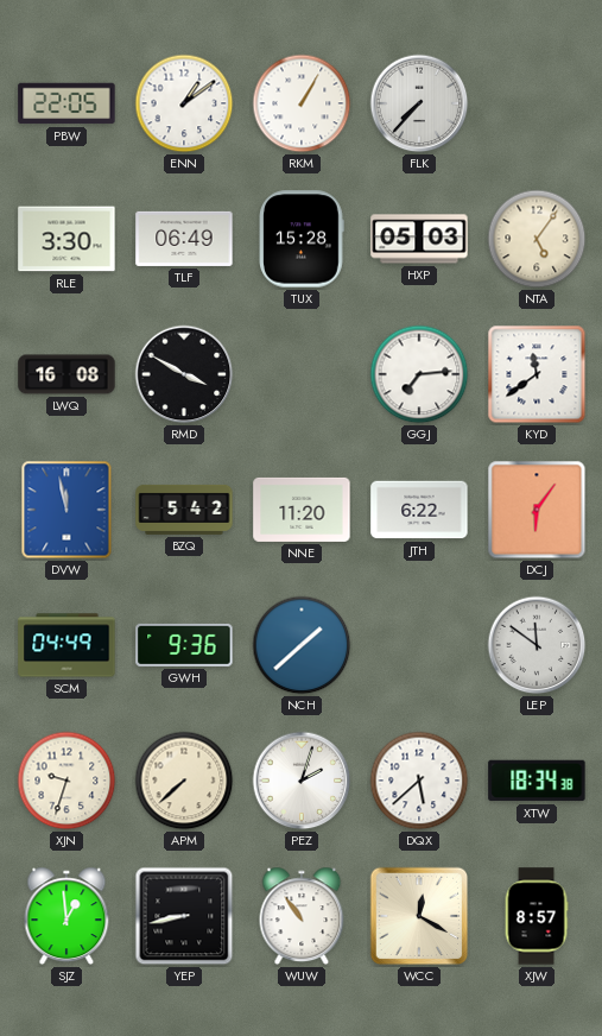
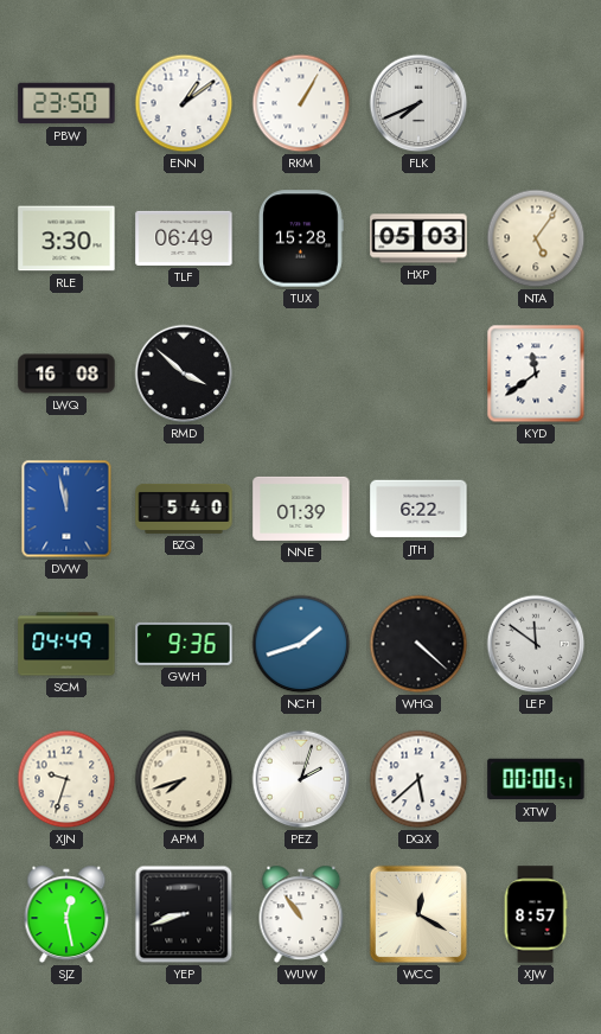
PBW: 22:05 -> 23:50 (66, 103)
FLK: 7:37 -> 7:41 (418, 103)
RMD: 3:50 -> 3:52 (184, 374)
GGJ: 7:14 -> none (419, 374)
BZQ: 5:42 -> 5:40 (184, 509)
NNE: 11:20 -> 01:39 (301, 509)
DCJ: 6:06 -> none (537, 510)
NCH: 1:38 -> 1:42 (301, 644)
WHQ: none -> 4:22 (418, 644)
APM: 7:38 -> 7:42 (184, 779)
XTW: 18:34 -> 00:00 (536, 779)
SJZ: 12:59 -> 12:28 (66, 914)
YEP: 8:43 -> 8:42 (184, 914)
